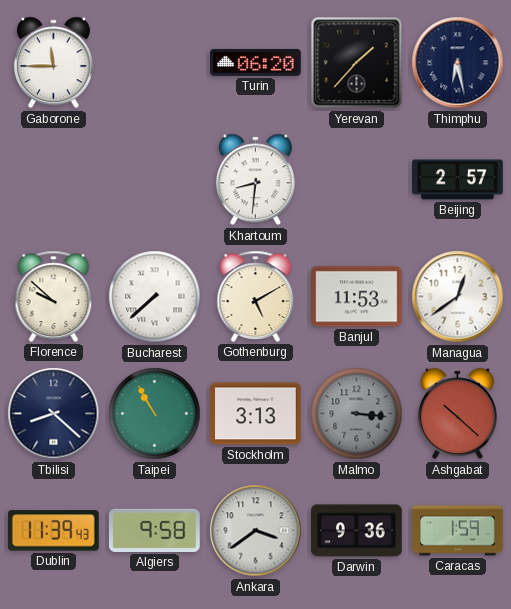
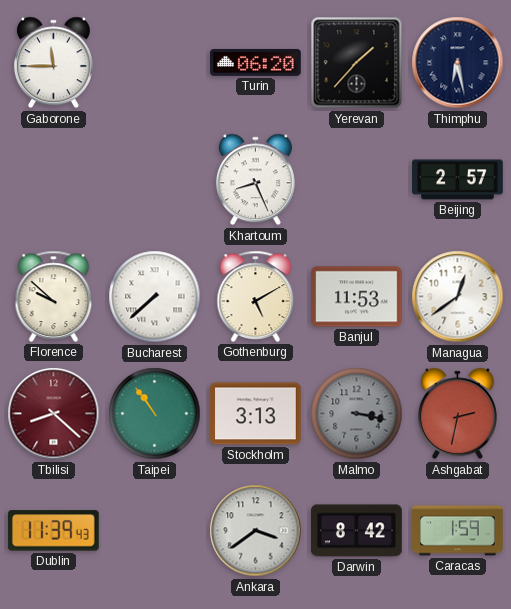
Khartoum: 8:31 -> 8:26 (255, 180)
Tbilisi dial: navy -> burgundy (54, 414)
Taipei: 10:55 -> 10:54 (155, 414)
Malmo: 3:16 -> 3:17 (357, 414)
Ashgabat: 10:22 -> 2:32 (457, 414)
Algiers: 9:58 -> none (154, 530)
Darwin: 9:36 -> 8:42 (357, 531)
